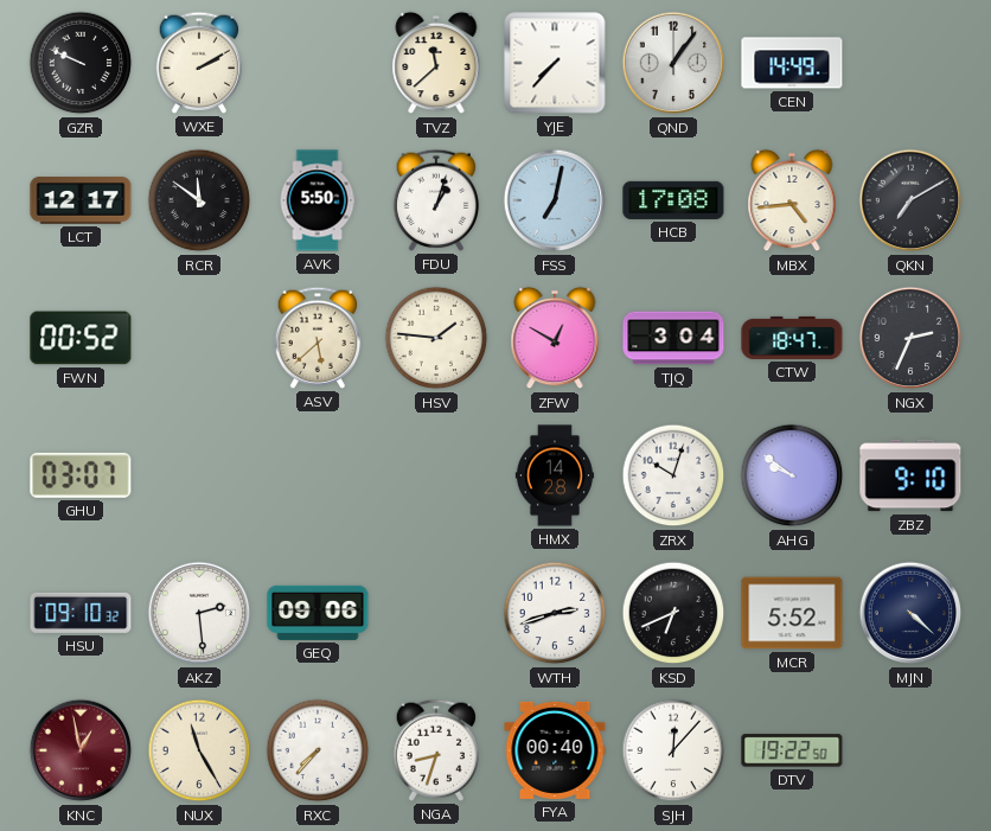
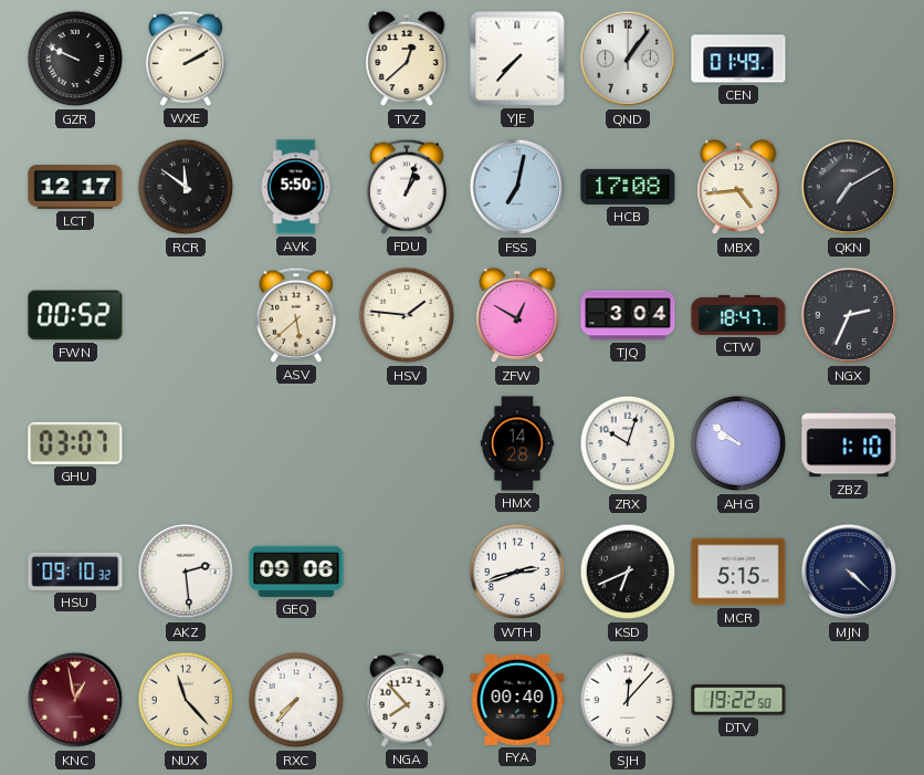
TVZ: 11:38 -> 12:38 (407, 59)
CEN: 14:49 -> 01:49 (738, 59)
ZBZ: 9:10 -> 1:10 (849, 443)
MCR: 5:52 -> 5:15 (738, 572)
NUX: 11:25 -> 11:23 (186, 700)
NGA: 8:33 -> 7:53 (407, 700)
